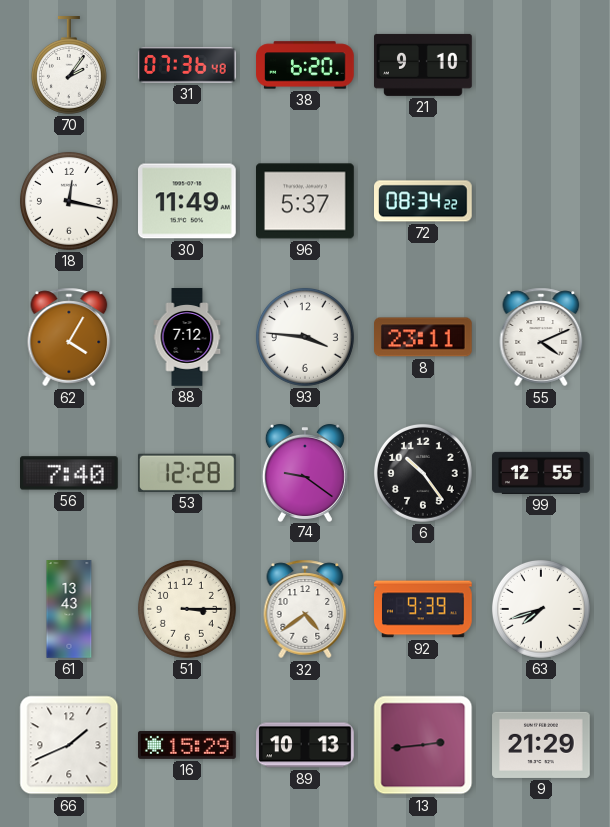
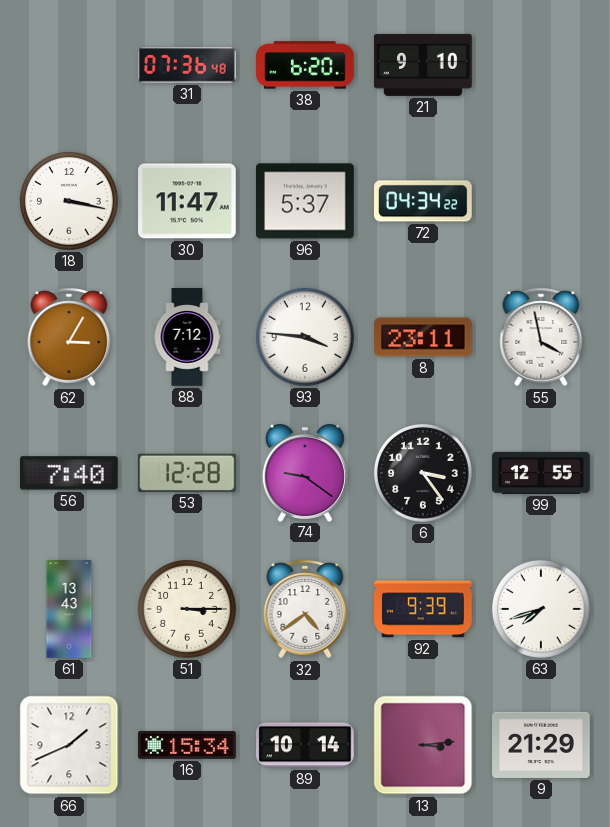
70: 2:06 -> none (69, 65)
18: 12:17 -> 3:17 (69, 201)
30: 11:49 -> 11:47 (188, 201)
72: 08:34 -> 04:34 (424, 201)
62: 4:05 -> 3:05 (69, 337)
55: 4:11 -> 3:58 (541, 337)
6: 10:24 -> 3:24 (423, 473)
16: 15:29 -> 15:34 (187, 745)
89: 10:13 -> 10:14 (305, 745)
13: 2:44 -> 3:14 (423, 745)
